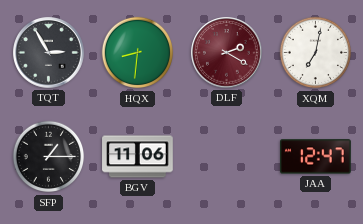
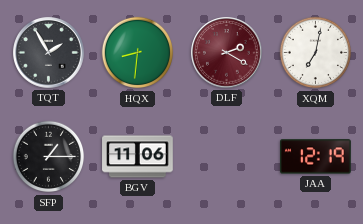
TQT: 2:55 -> 1:55 (49, 53)
JAA: 12:47 -> 12:19 (316, 157)
